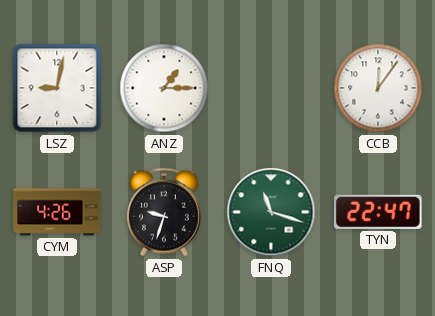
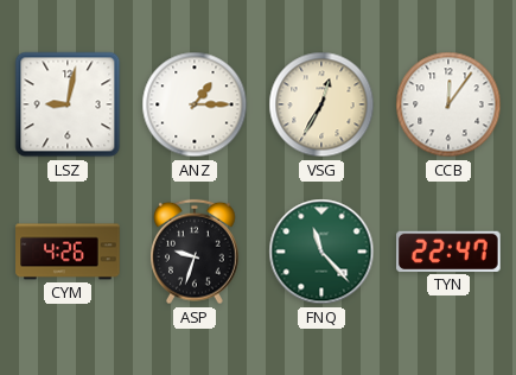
VSG: none -> 12:35 (321, 104)
FNQ: 11:18 -> 11:23 (321, 252)
